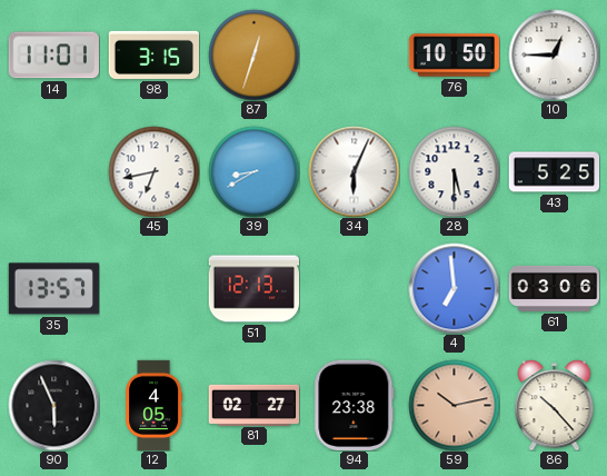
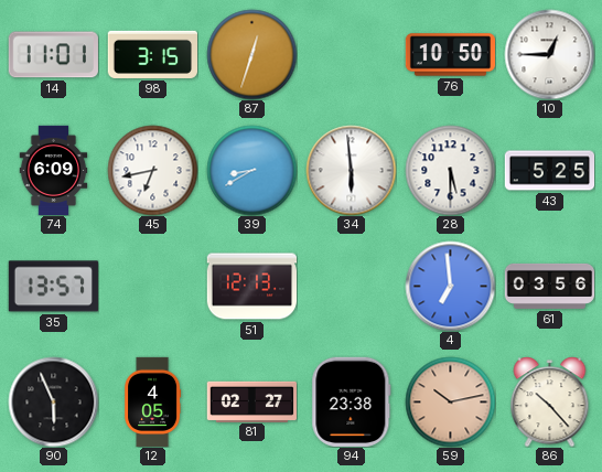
74: none -> 6:09 (54, 170)
34: 6:04 -> 5:59 (351, 170)
61: 03:06 -> 03:56 (549, 286)
